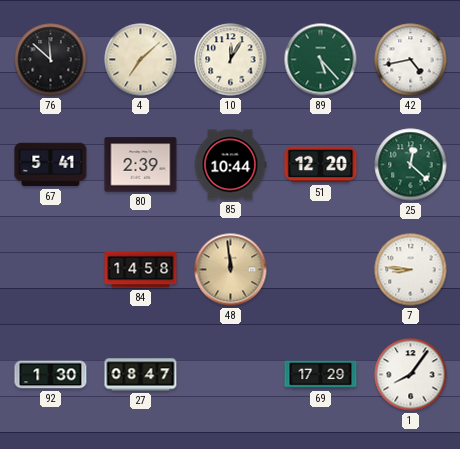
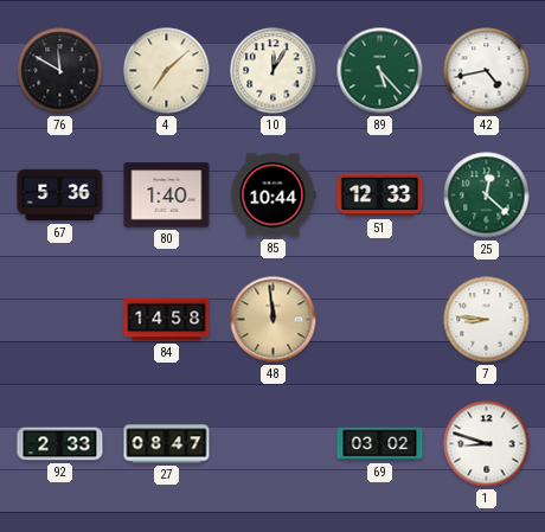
76: 11:52 -> 11:50 (60, 71)
67: 5:41 -> 5:36 (60, 196)
80: 2:39 -> 1:40 (167, 196)
51: 12:20 -> 12:33 (380, 196)
92: 1:30 -> 2:33 (60, 444)
69: 17:29 -> 03:02 (380, 444)
1: 8:06 -> 8:48 (487, 444)
